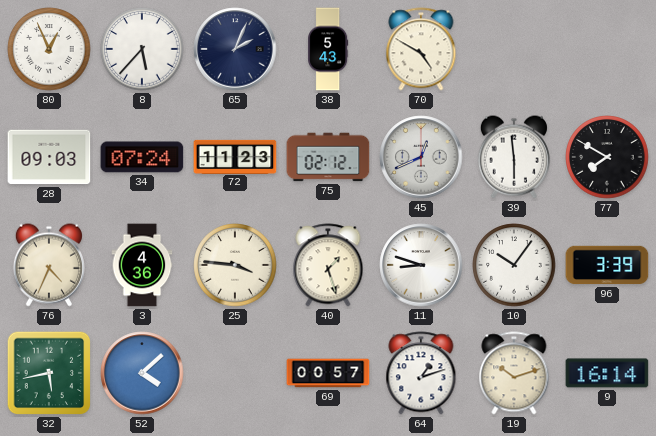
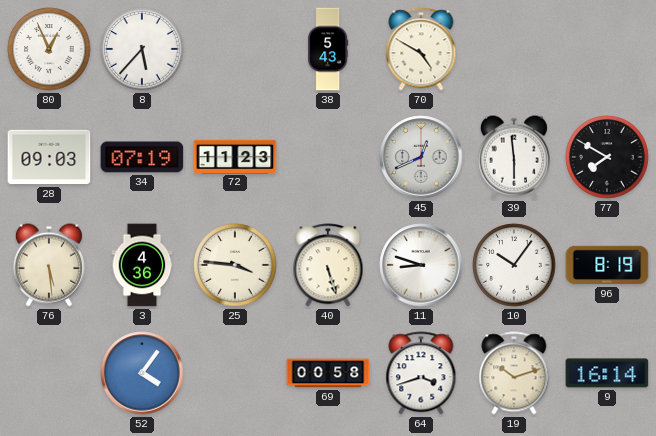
65: 2:04 -> none (235, 49)
34: 07:24 -> 07:19 (142, 157)
75: 02:12 -> none (328, 157)
76: 4:34 -> 5:29 (49, 265)
40: 1:27 -> 5:27 (328, 265)
96: 3:39 -> 8:19 (607, 265)
32: 5:43 -> none (49, 373)
52: 4:08 -> 4:06 (142, 373)
69: 00:57 -> 00:58 (328, 373)
64: 1:12 -> 3:42 (421, 373)
